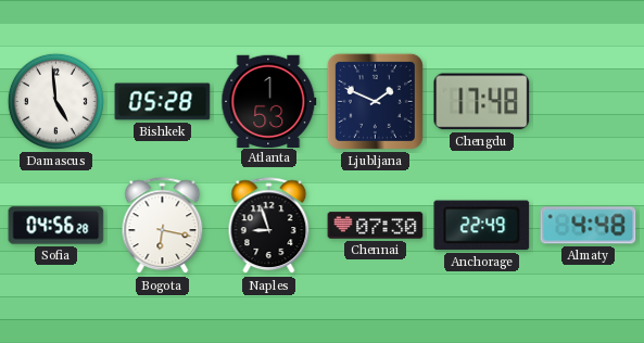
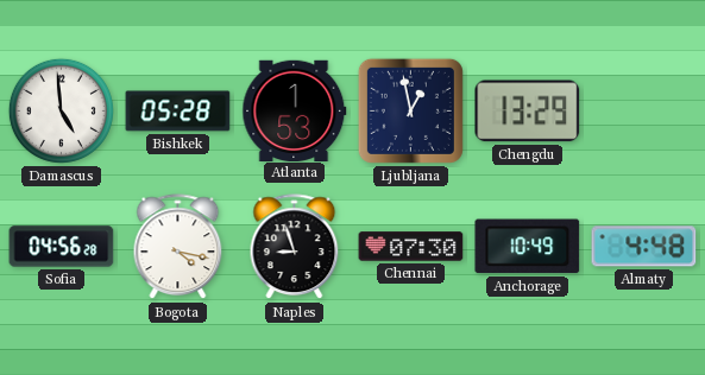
Ljubljana: 1:49 -> 12:58 (410, 110)
Chengdu: 17:48 -> 13:29 (528, 112)
Bogota: 6:17 -> 4:17 (178, 247)
Anchorage: 22:49 -> 10:49 (528, 247)
